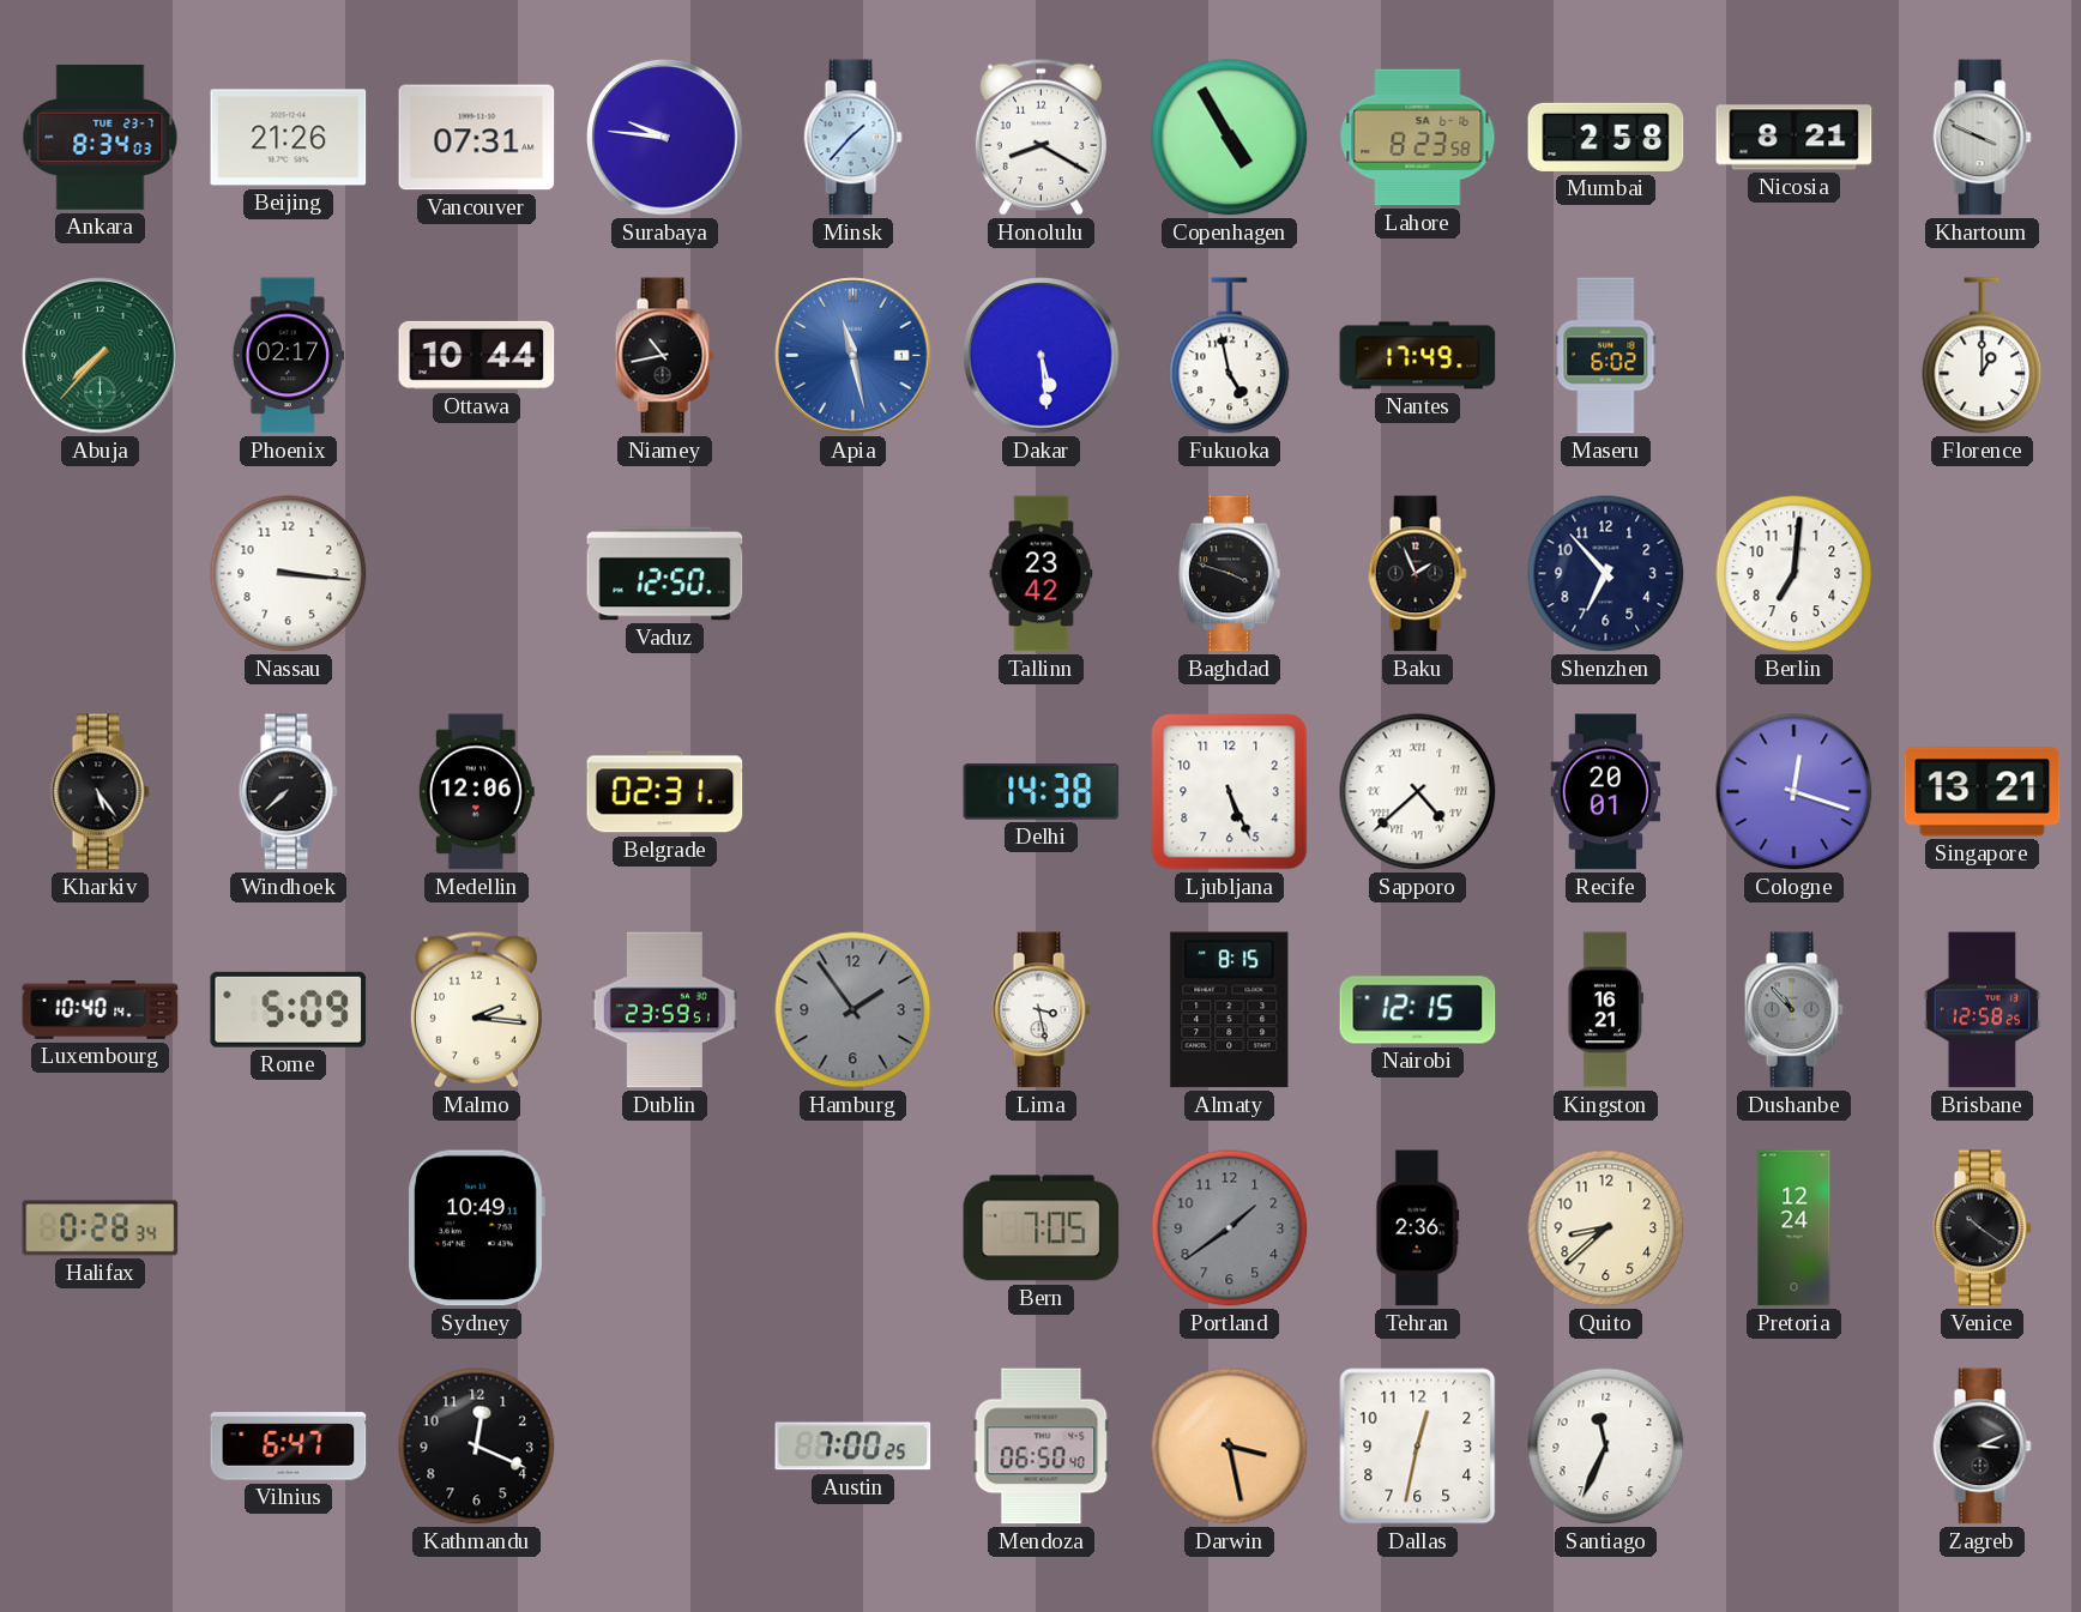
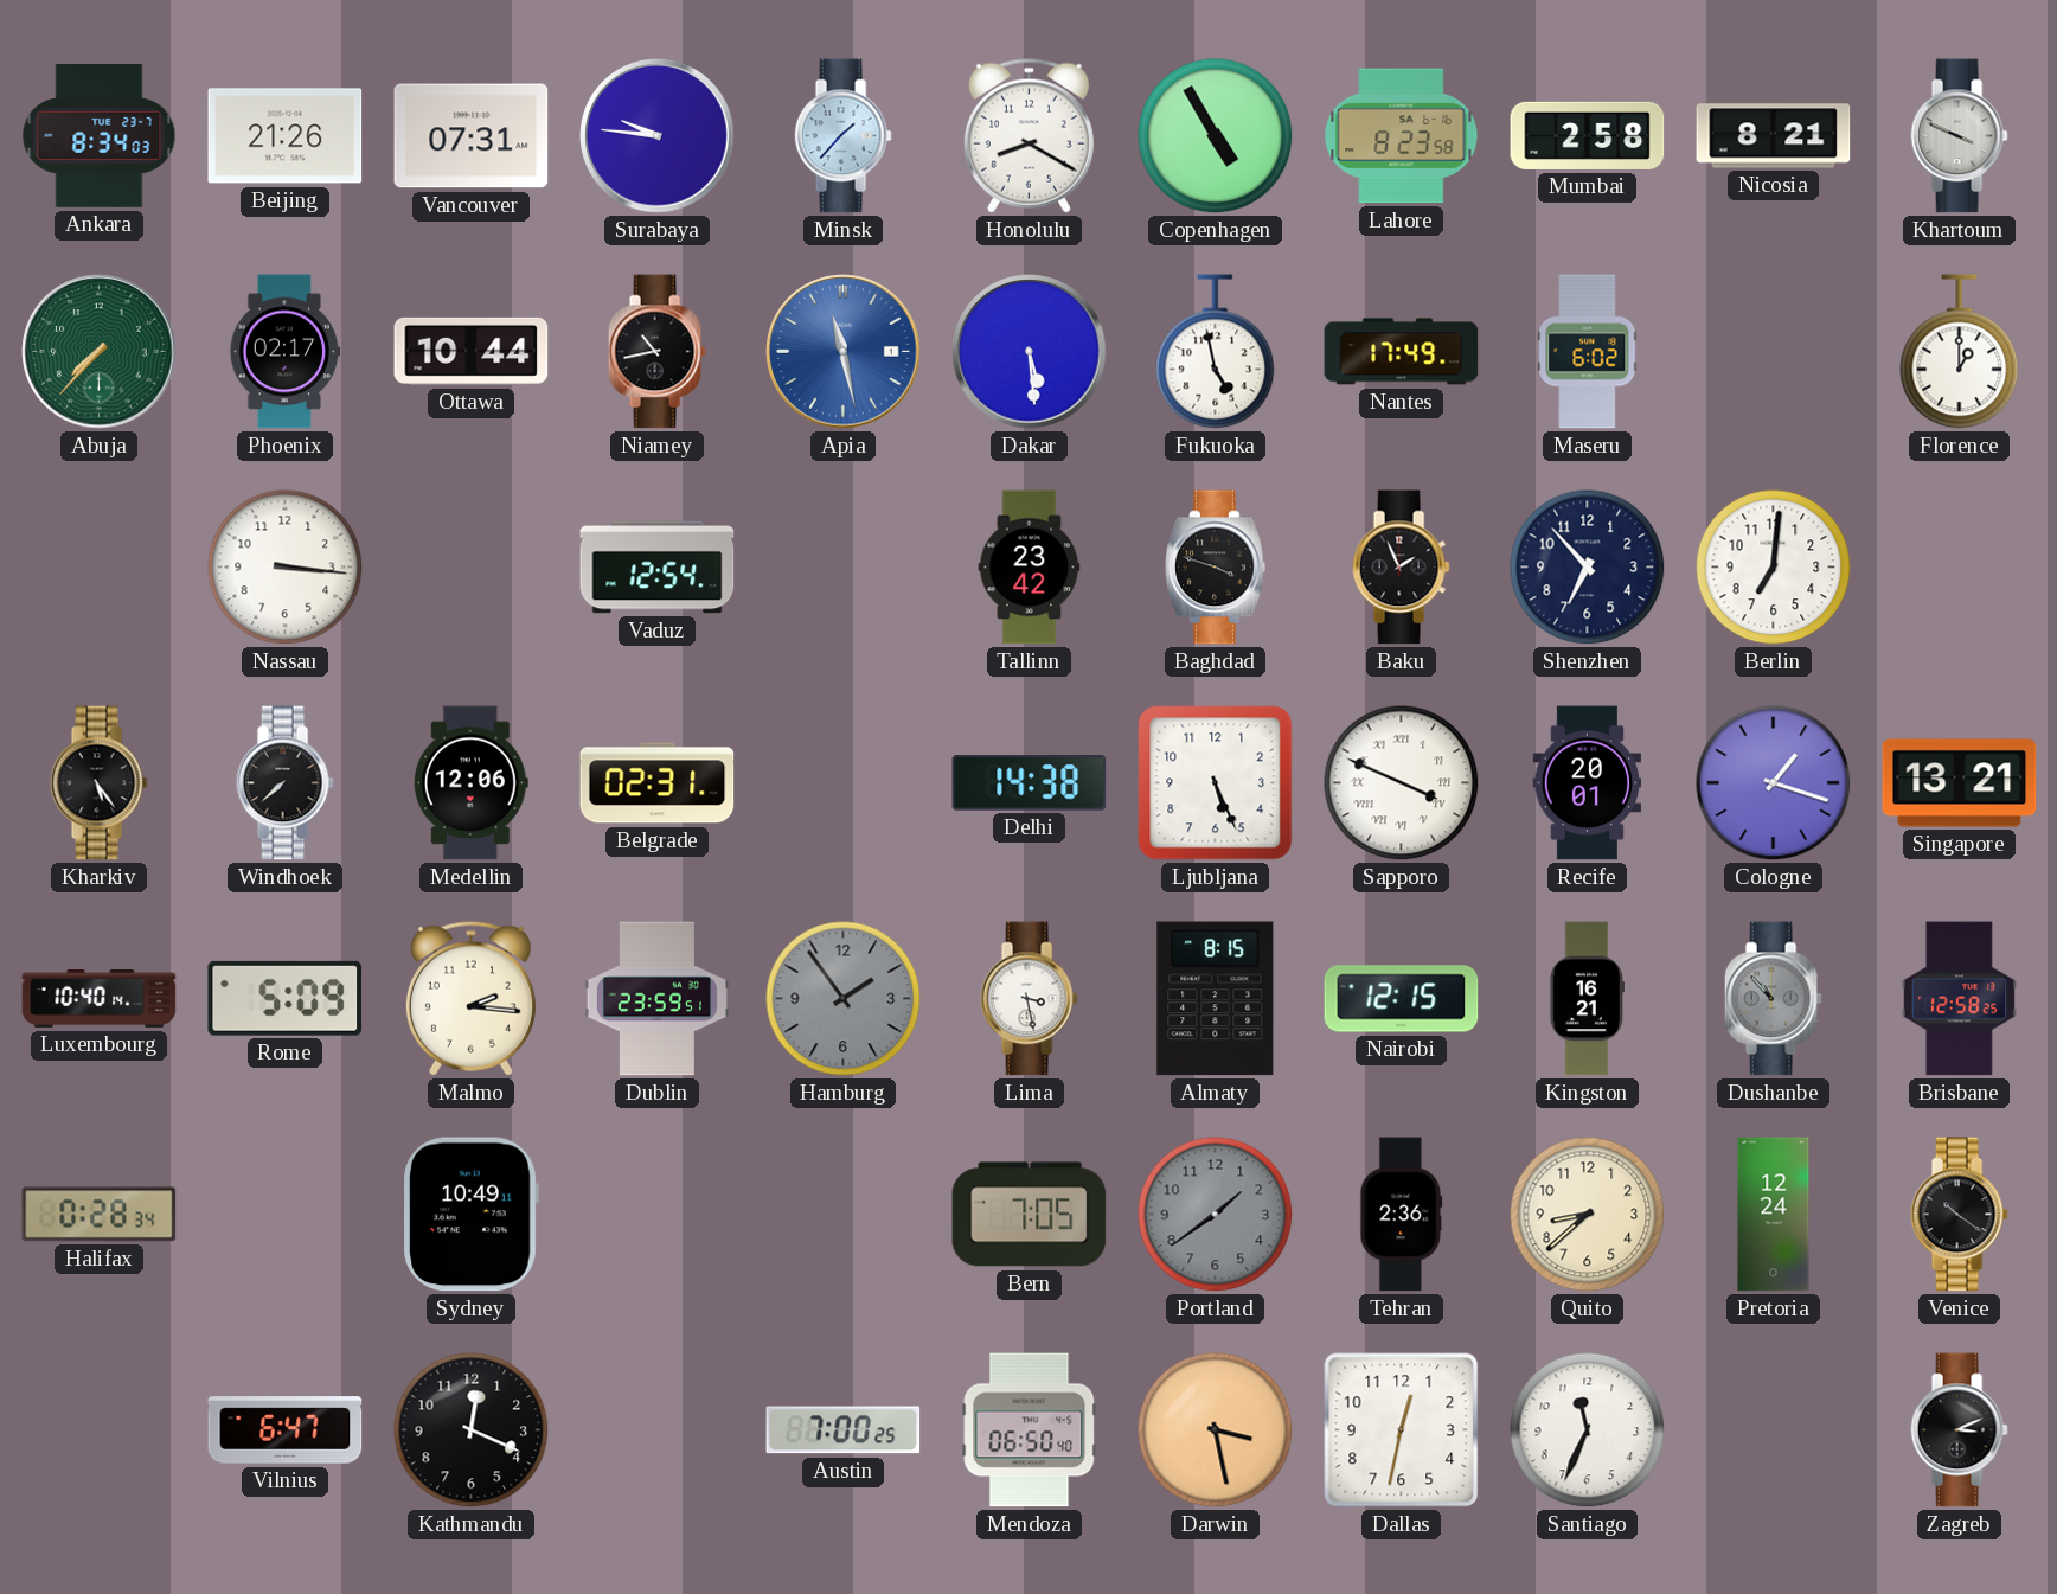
Vaduz: 12:50 -> 12:54 (658, 568)
Sapporo: 4:38 -> 3:49 (1402, 783)
Cologne: 12:18 -> 1:18 (1774, 783)
